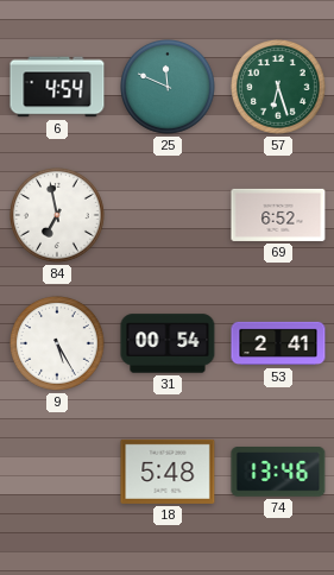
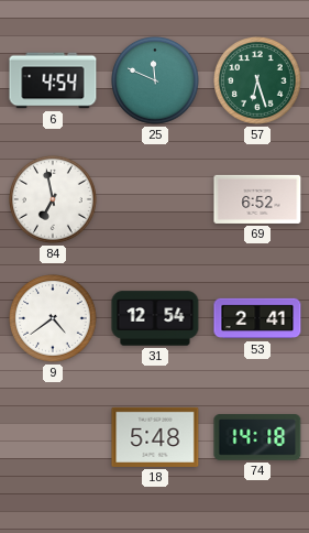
9: 5:25 -> 4:39 (54, 319)
31: 00:54 -> 12:54 (155, 318)
74: 13:46 -> 14:18 (257, 438)
